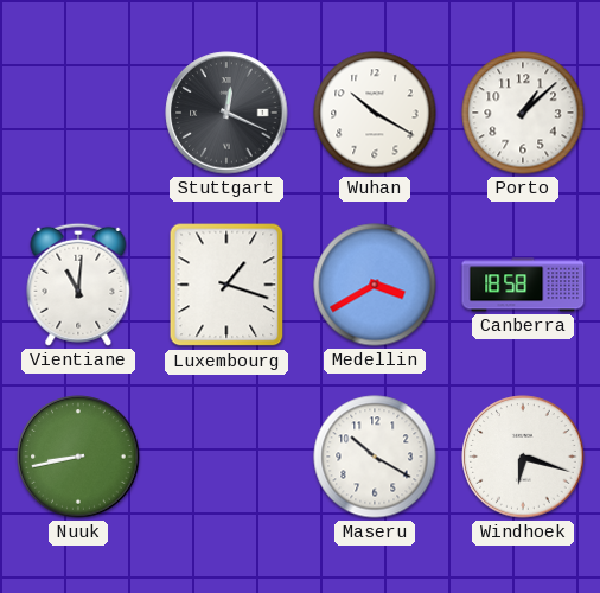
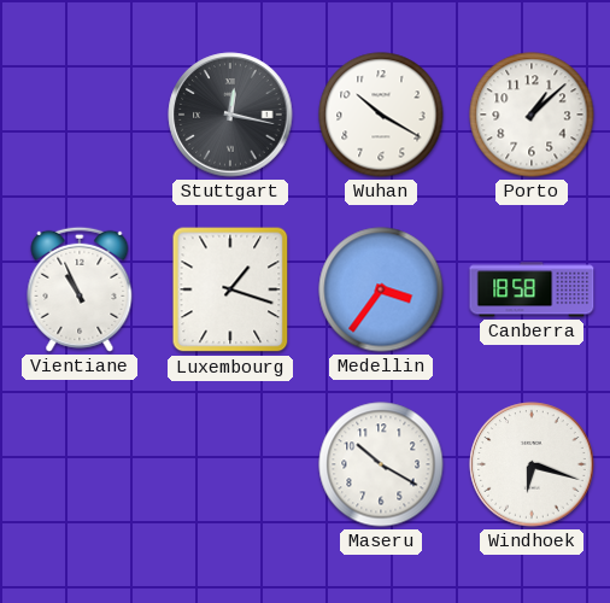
Stuttgart: 12:19 -> 12:17 (230, 115)
Vientiane: 11:01 -> 10:56 (80, 289)
Medellin: 3:40 -> 3:36 (381, 289)
Nuuk: 8:43 -> none (78, 457)
